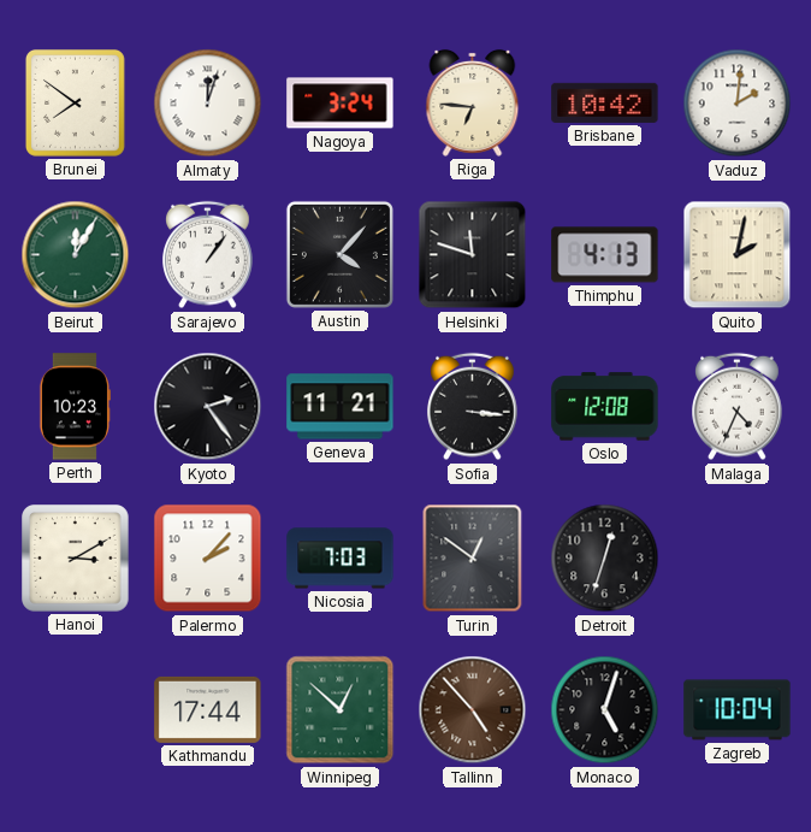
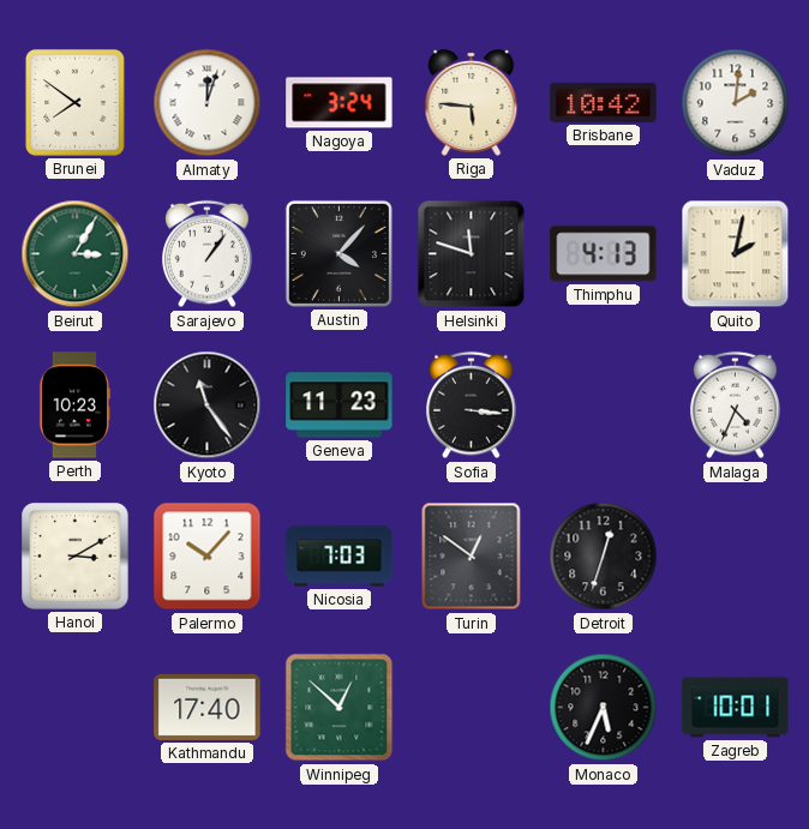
Riga: 6:46 -> 5:46 (472, 102)
Beirut: 12:05 -> 3:05 (76, 254)
Kyoto: 2:24 -> 11:24 (208, 406)
Geneva: 11:21 -> 11:23 (340, 406)
Oslo: 12:08 -> none (605, 407)
Palermo: 2:07 -> 10:07 (208, 557)
Kathmandu: 17:44 -> 17:40 (208, 707)
Tallinn: 4:53 -> none (473, 710)
Monaco: 5:03 -> 5:34 (604, 708)
Zagreb: 10:04 -> 10:01 (736, 708)
